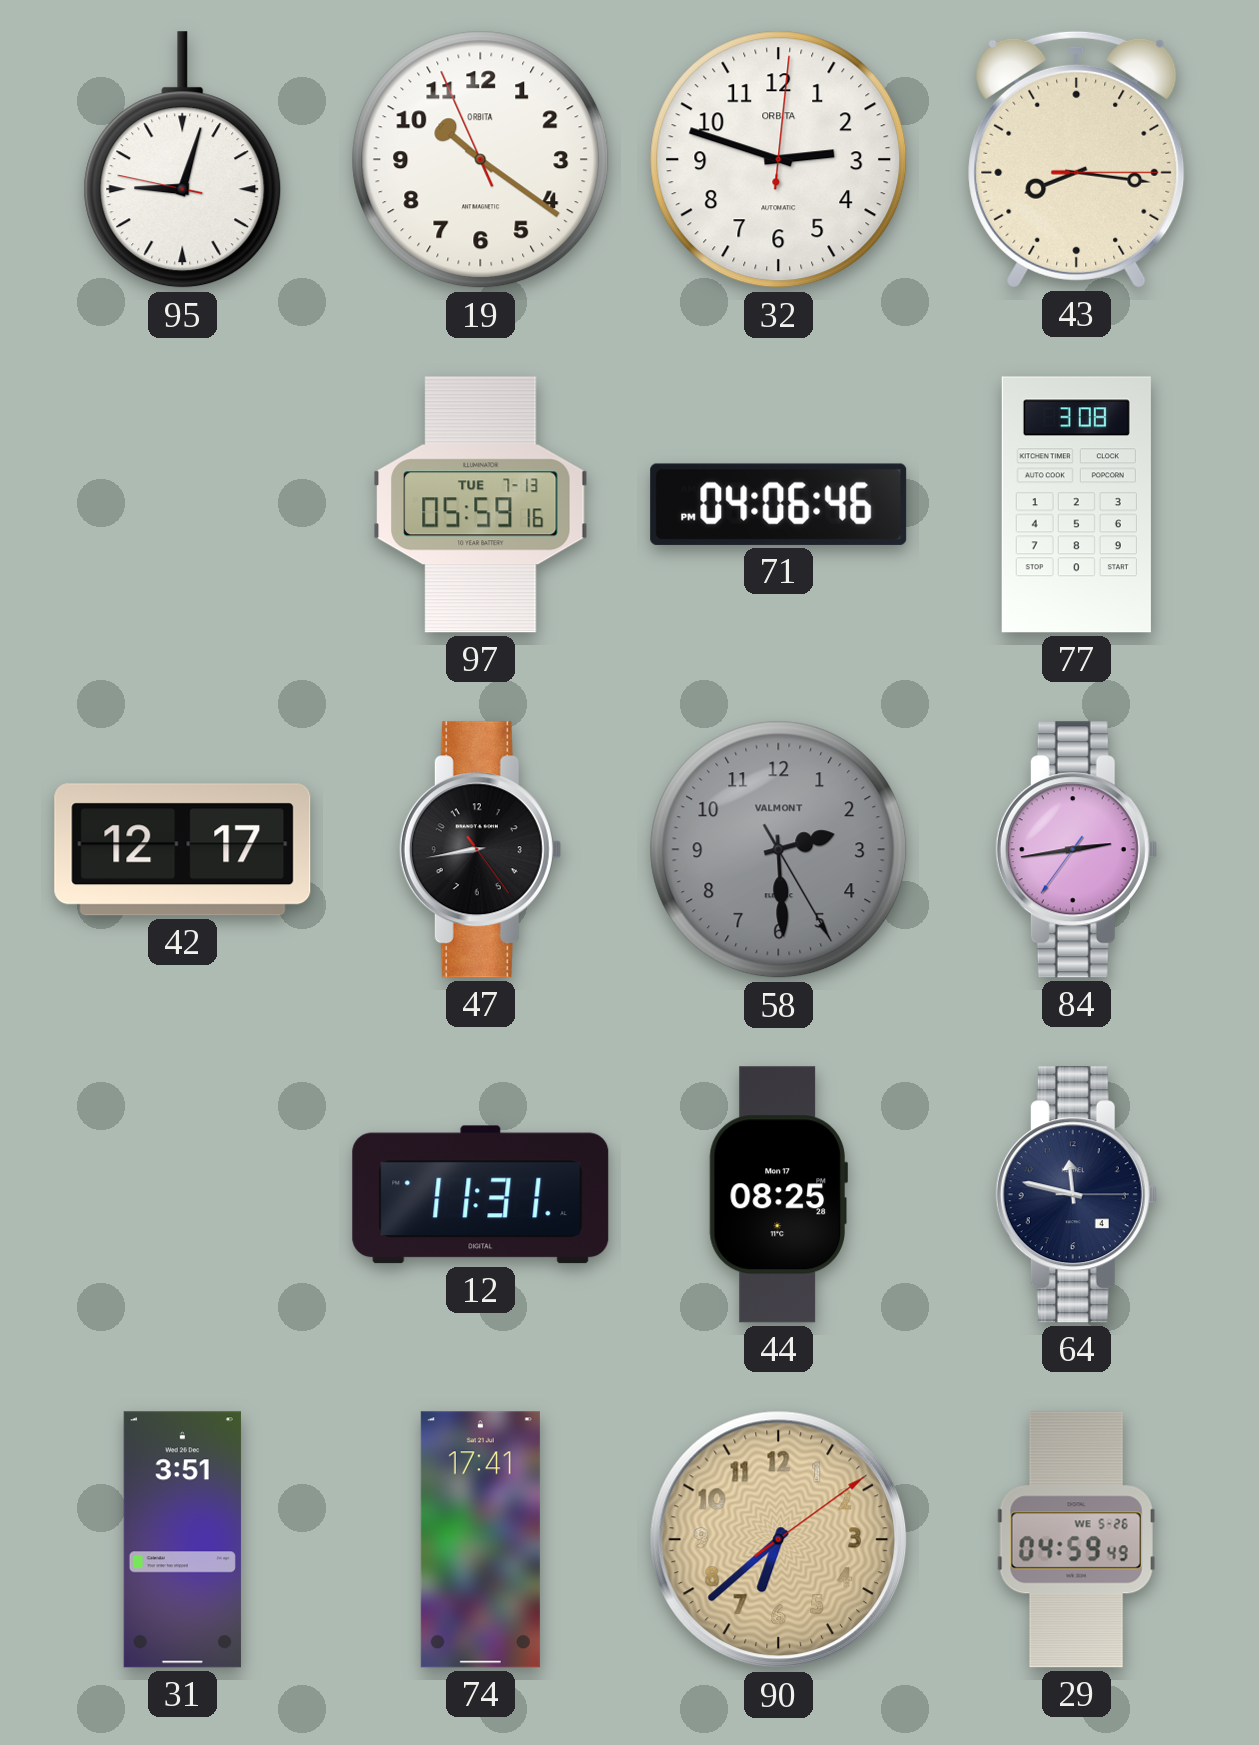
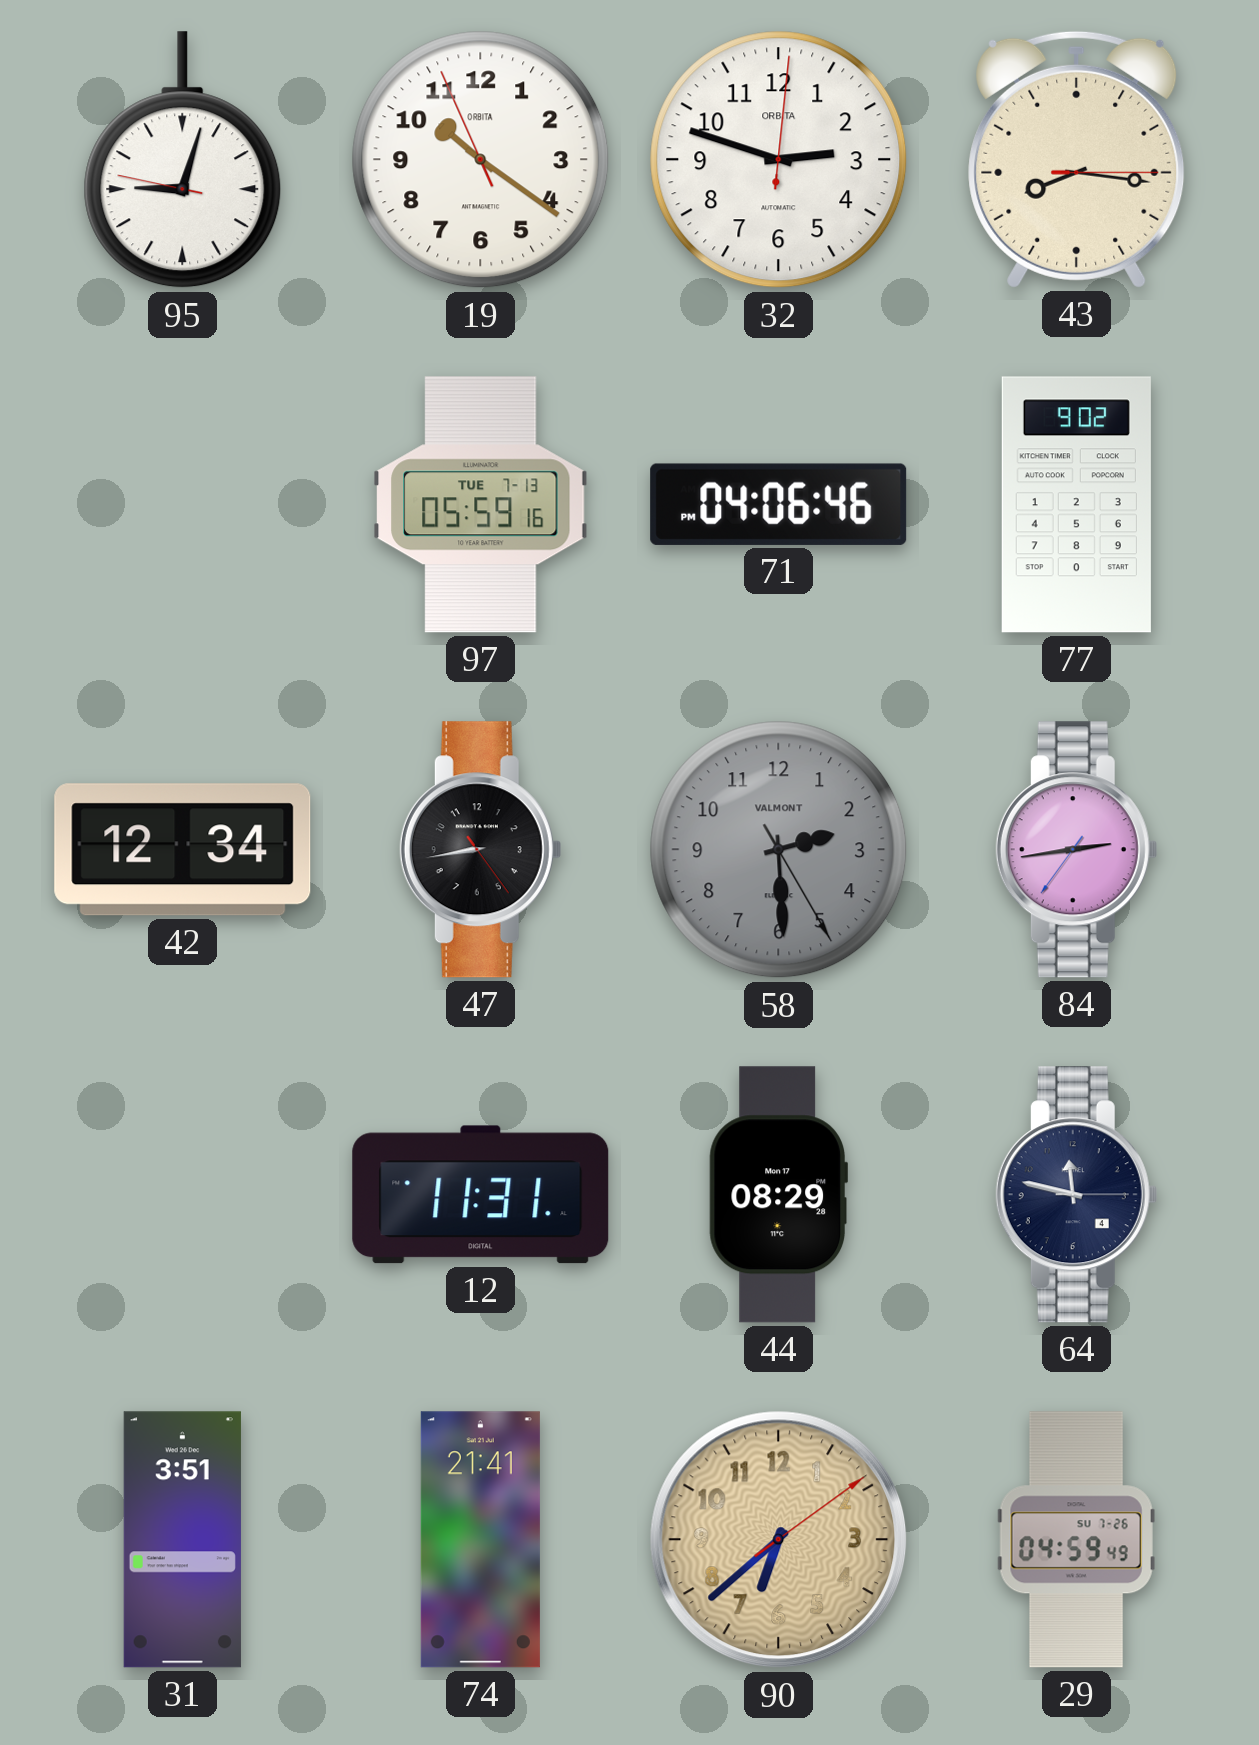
77: 3:08 -> 9:02 (1076, 505)
42: 12:17 -> 12:34 (183, 850)
44: 08:25 -> 08:29 (778, 1195)
74: 17:41 -> 21:41 (480, 1540)
29 date: WE 5-26 -> SU 7-26 (1076, 1540)
